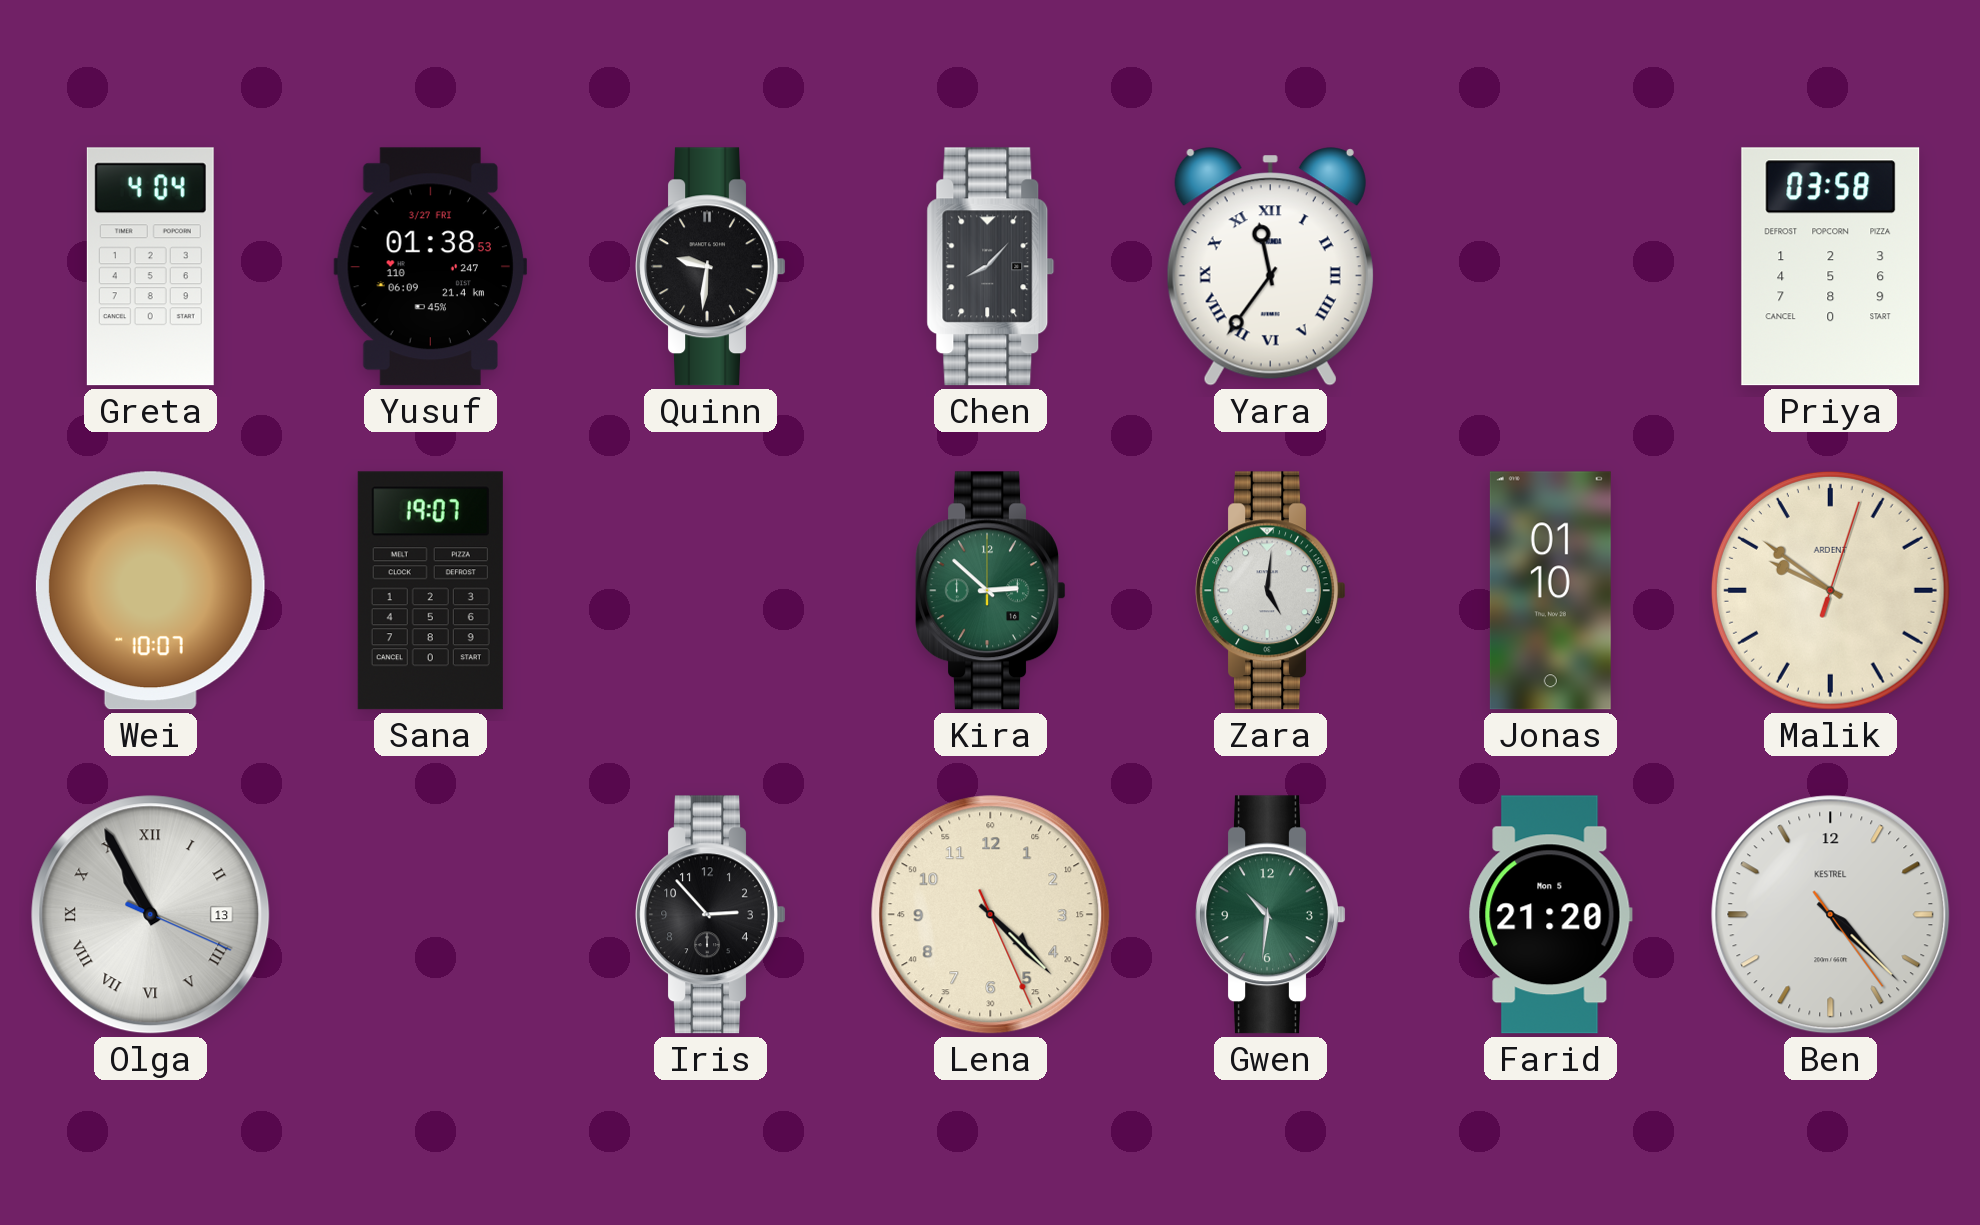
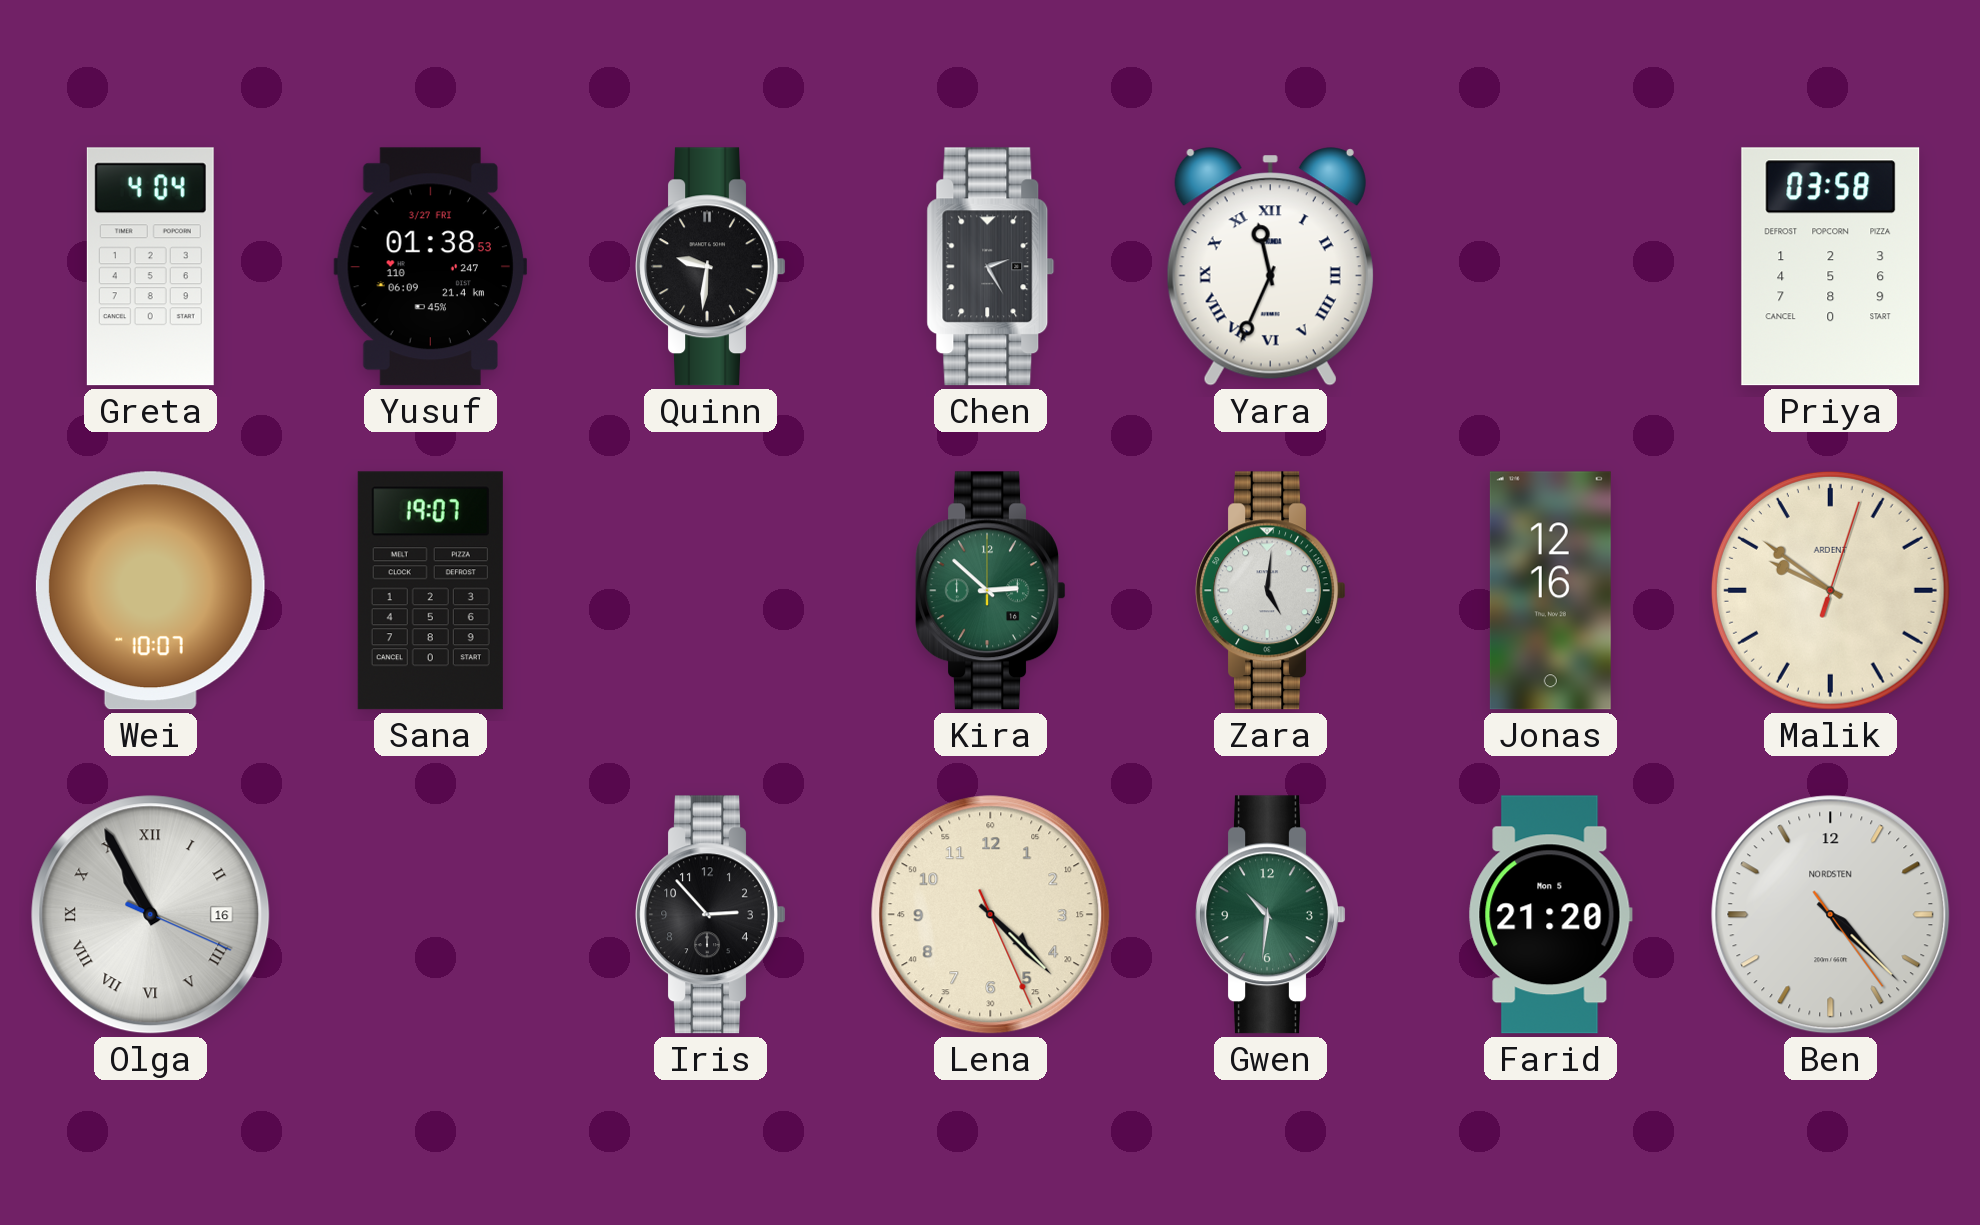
Chen: 8:07 -> 2:25 (991, 267)
Yara: 11:36 -> 11:34 (1270, 267)
Jonas: 01:10 -> 12:16 (1550, 591)
Olga date: 13 -> 16 (151, 915)
Ben brand: KESTREL -> NORDSTEN (1831, 915)
